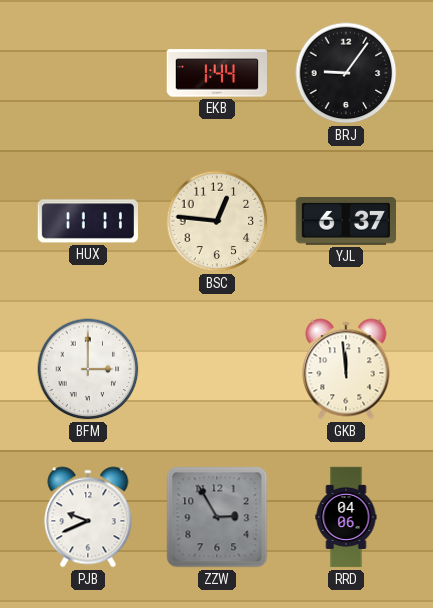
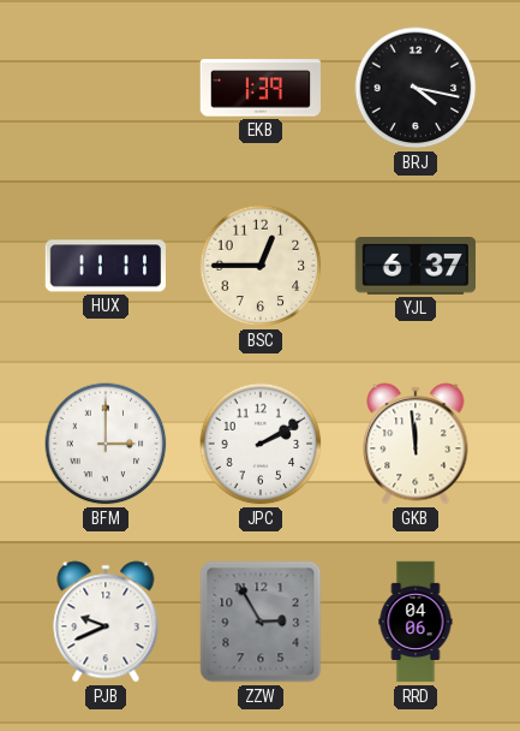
EKB: 1:44 -> 1:39 (259, 88)
BRJ: 9:06 -> 4:17 (416, 88)
BSC: 12:46 -> 12:45 (261, 266)
JPC: none -> 2:10 (261, 444)
